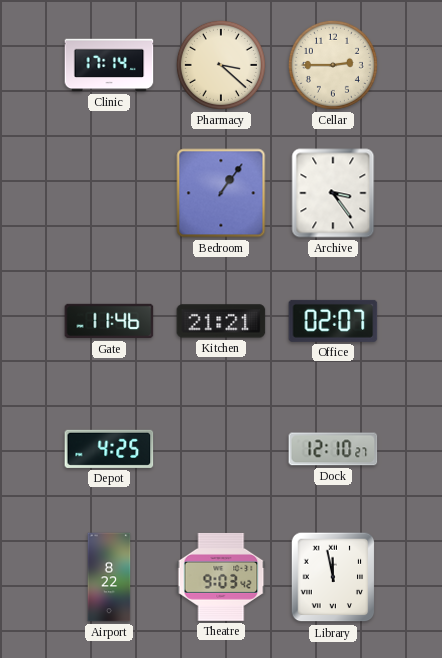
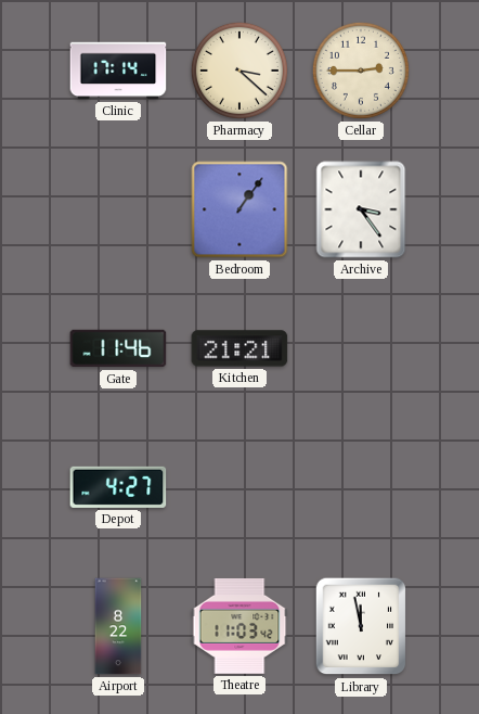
Office: 02:07 -> none (333, 321)
Depot: 4:25 -> 4:27 (118, 487)
Dock: 12:10 -> none (333, 449)
Theatre: 9:03 -> 11:03 (239, 626)
